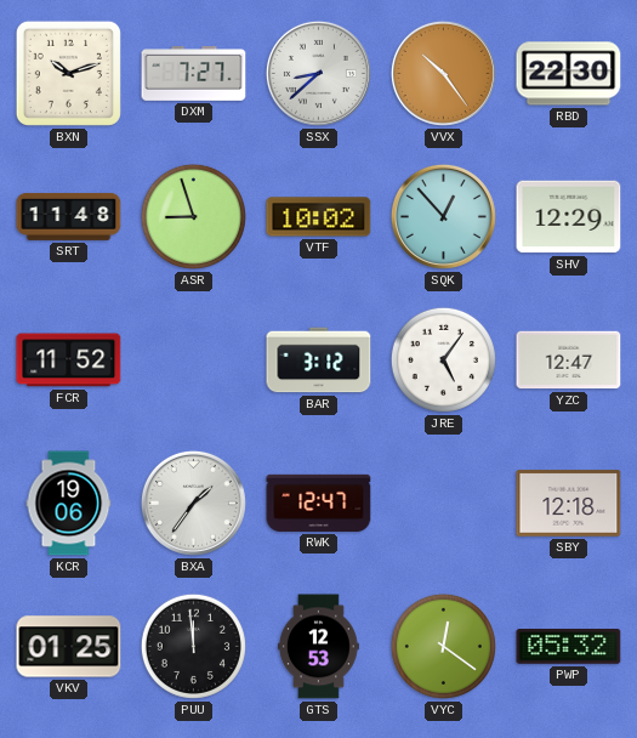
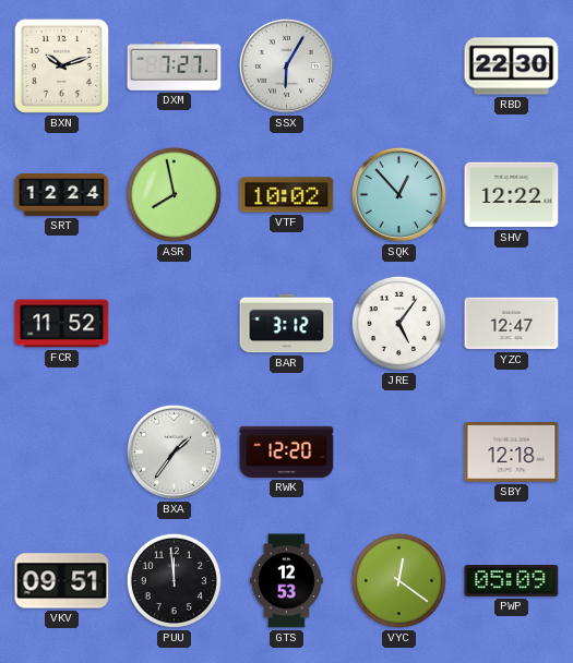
SSX: 8:38 -> 6:05 (286, 65)
VVX: 10:24 -> none (443, 73)
SRT: 11:48 -> 12:24 (62, 194)
ASR: 8:57 -> 7:58 (174, 194)
SHV: 12:29 -> 12:22 (512, 195)
KCR: 19:06 -> none (69, 504)
RWK: 12:47 -> 12:20 (287, 451)
VKV: 01:25 -> 09:51 (62, 581)
PWP: 05:32 -> 05:09 (512, 581)
